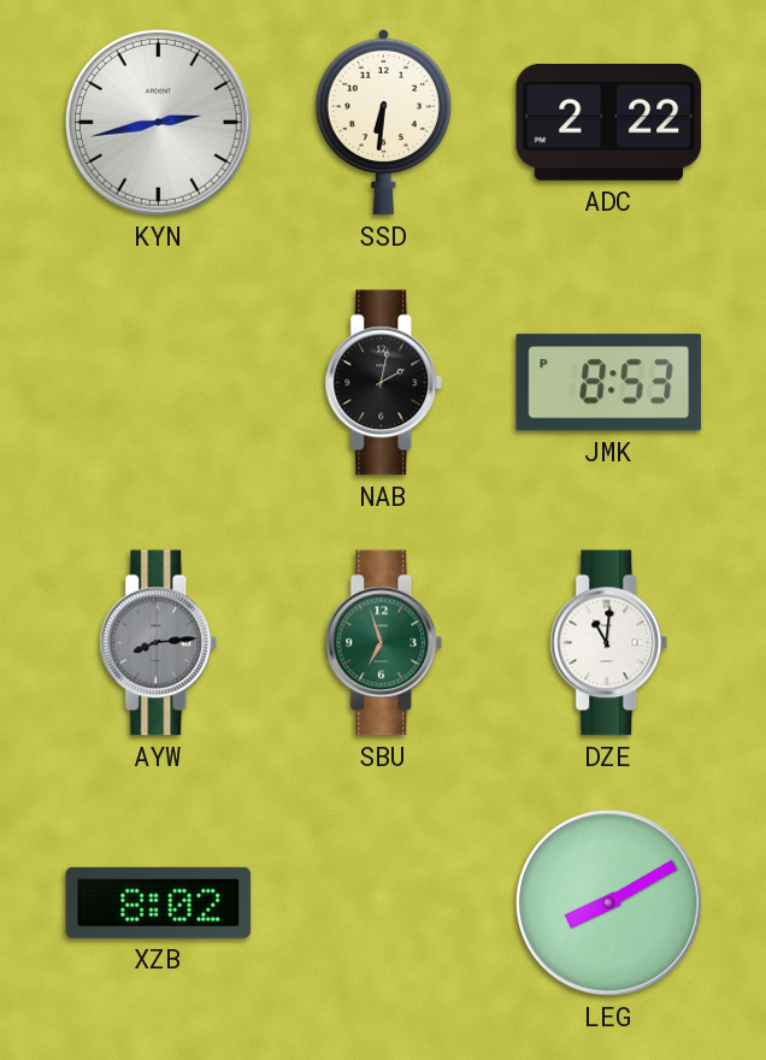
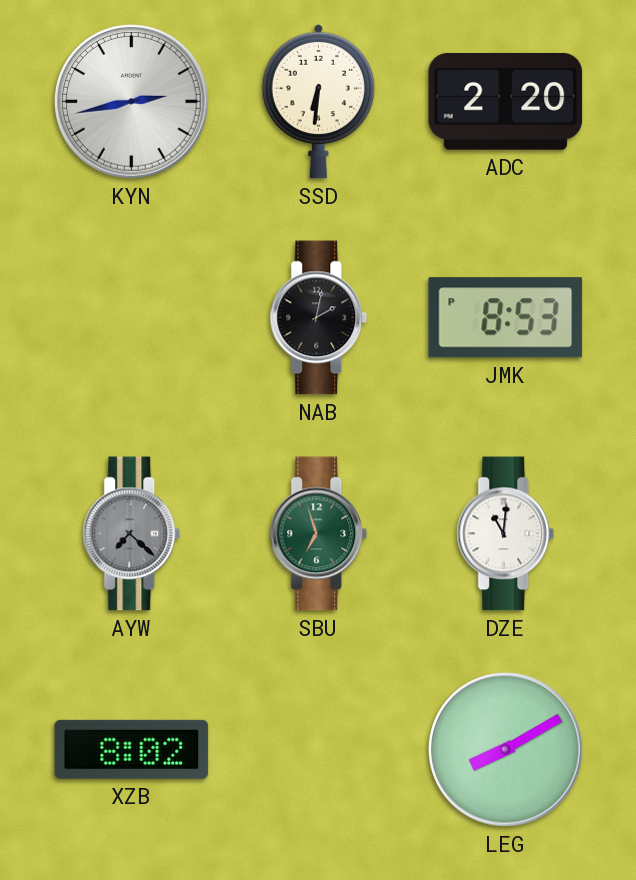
ADC: 2:22 -> 2:20 (506, 101)
AYW: 8:14 -> 7:22 (132, 534)
